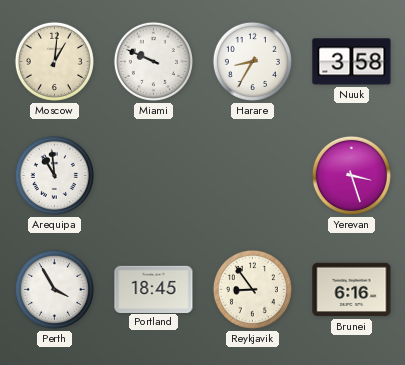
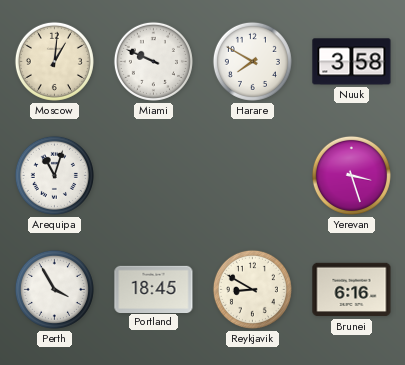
Harare: 8:35 -> 7:50 (252, 61)
Arequipa: 10:59 -> 11:03 (54, 175)
Reykjavik: 8:54 -> 8:50 (252, 289)
